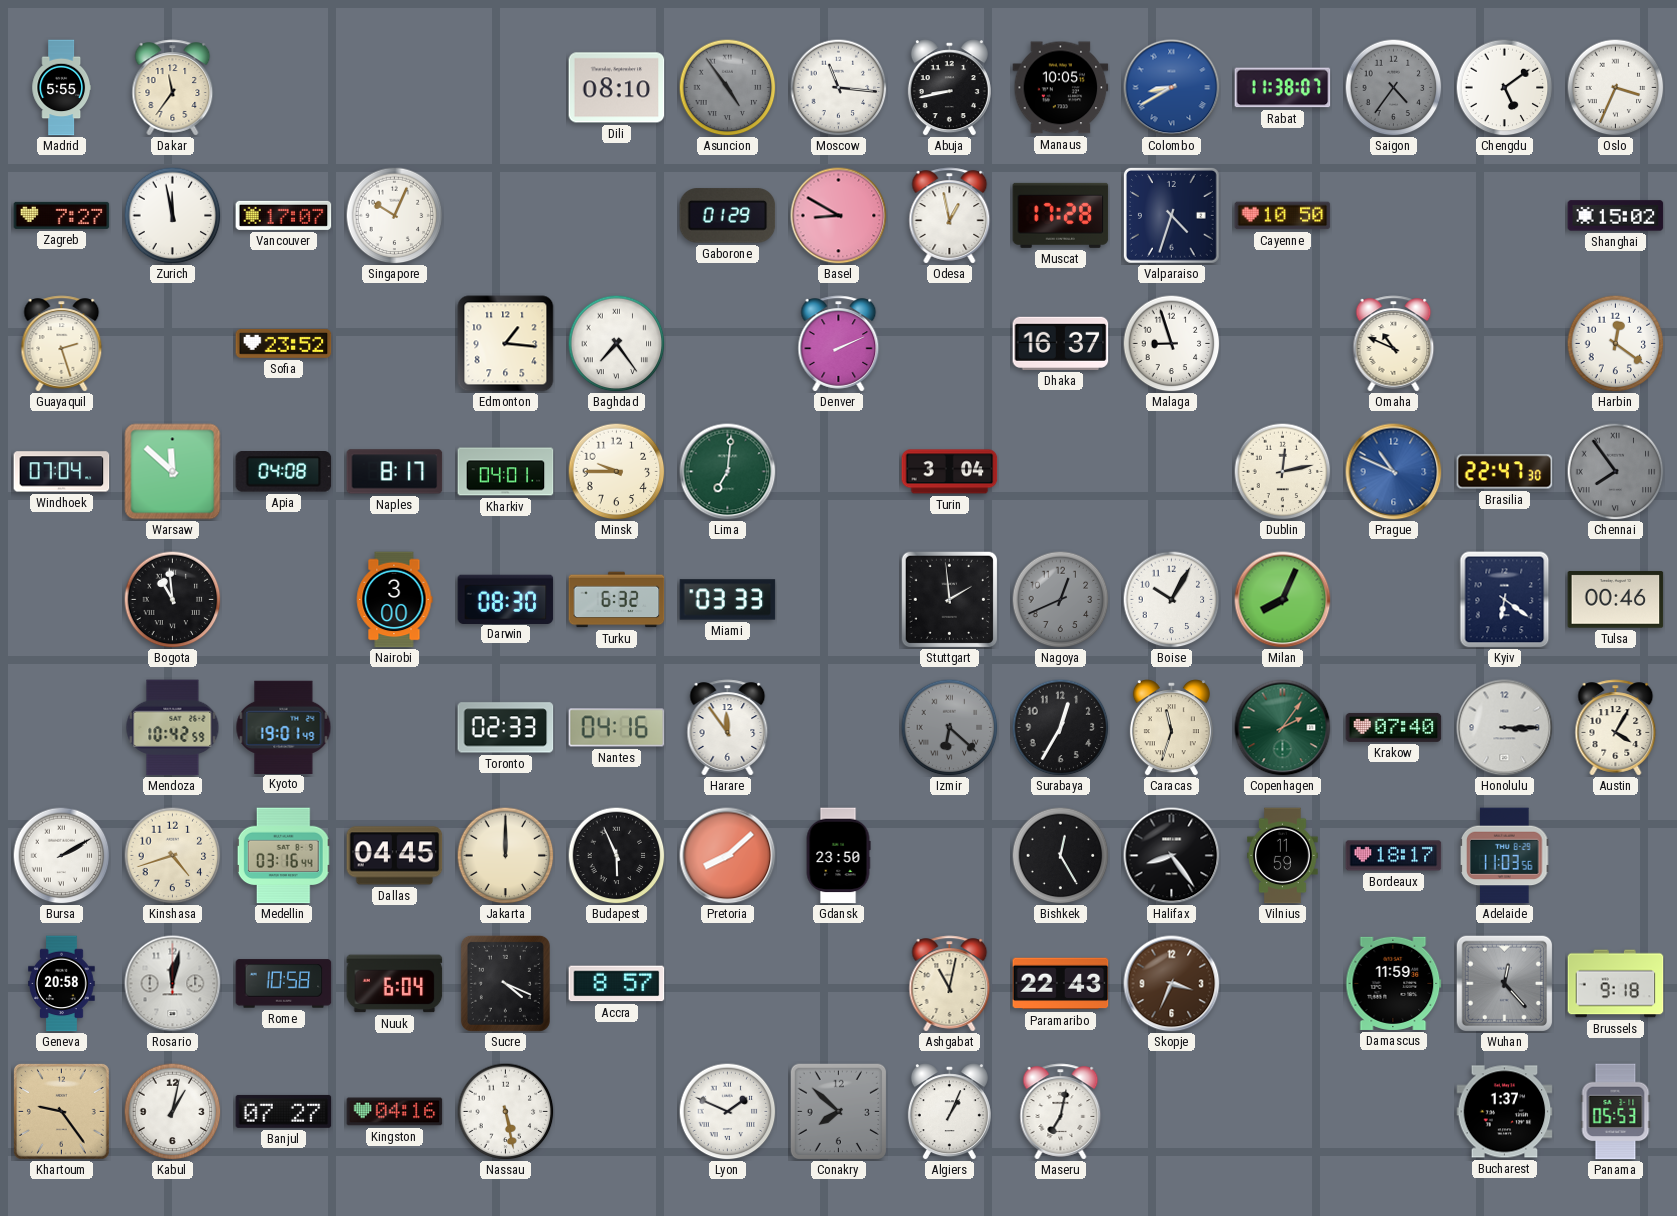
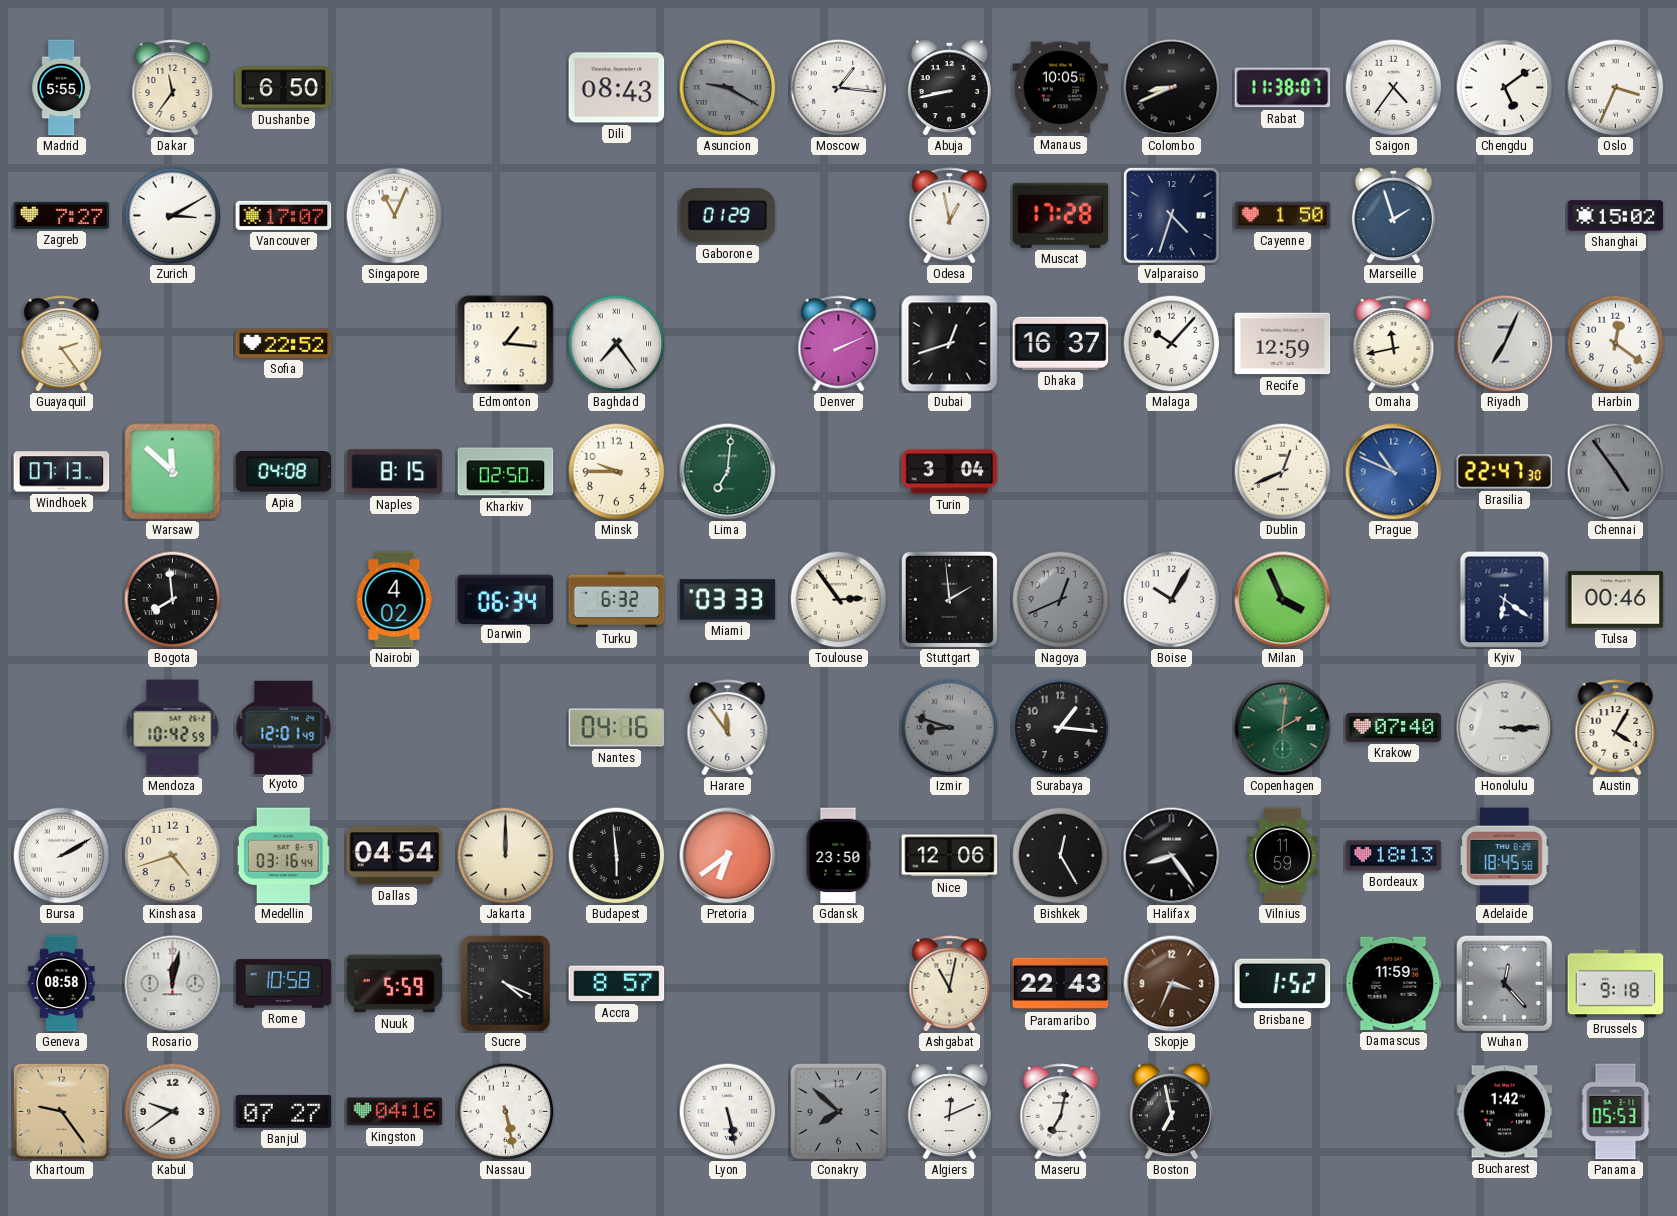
Dushanbe: none -> 6:50 (284, 88)
Dili: 08:10 -> 08:43 (617, 88)
Asuncion: 4:54 -> 9:20 (727, 87)
Moscow: 11:16 -> 1:16 (838, 87)
Colombo: 8:40 -> 8:41 (1172, 88)
Colombo dial: blue -> black (1172, 88)
Saigon dial: grey -> white (1393, 87)
Zurich: 11:58 -> 3:10 (172, 215)
Singapore: 10:04 -> 11:04 (394, 215)
Basel: 8:50 -> none (839, 216)
Cayenne: 10:50 -> 1:50 (1283, 216)
Marseille: none -> 1:57 (1393, 216)
Guayaquil: 2:27 -> 2:24 (62, 344)
Sofia: 23:52 -> 22:52 (284, 343)
Dubai: none -> 12:42 (950, 344)
Malaga: 8:57 -> 10:07 (1171, 343)
Recife: none -> 12:59 (1283, 344)
Omaha: 10:49 -> 11:43 (1394, 344)
Riyadh: none -> 7:04 (1505, 344)
Windhoek: 07:04 -> 07:13 (62, 472)
Naples: 8:17 -> 8:15 (395, 472)
Kharkiv: 04:01 -> 02:50 (506, 472)
Dublin: 12:13 -> 12:41 (1282, 471)
Chennai: 7:54 -> 4:54 (1615, 471)
Bogota: 10:59 -> 7:59 (172, 599)
Nairobi: 3:00 -> 4:02 (394, 600)
Darwin: 08:30 -> 06:34 (506, 599)
Toulouse: none -> 2:54 (838, 599)
Milan: 8:04 -> 3:56 (1283, 600)
Kyoto: 19:01 -> 12:01 (284, 727)
Toronto: 02:33 -> none (506, 728)
Izmir: 6:22 -> 8:48 (949, 727)
Surabaya: 12:35 -> 1:16 (1060, 727)
Caracas: 11:33 -> none (1171, 728)
Copenhagen: 2:06 -> 2:01 (1283, 728)
Dallas: 04:45 -> 04:54 (395, 856)
Budapest: 5:56 -> 5:59 (616, 855)
Pretoria: 8:08 -> 6:39 (728, 856)
Nice: none -> 12:06 (950, 856)
Bordeaux: 18:17 -> 18:13 (1394, 856)
Adelaide: 11:03 -> 18:45 (1505, 856)
Geneva: 20:58 -> 08:58 (62, 984)
Nuuk: 6:04 -> 5:59 (395, 984)
Brisbane: none -> 1:52 (1283, 984)
Kabul: 1:02 -> 9:39 (172, 1111)
Lyon: 1:49 -> 5:28 (727, 1111)
Algiers: 1:04 -> 12:11 (949, 1112)
Boston: none -> 6:58 (1171, 1112)
Bucharest: 1:37 -> 1:42 (1505, 1112)
